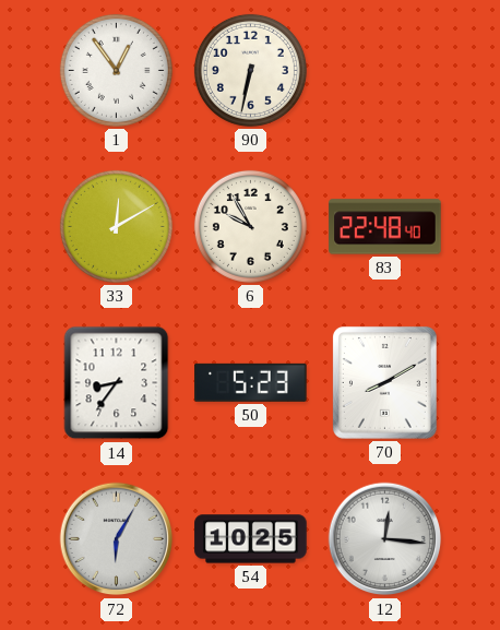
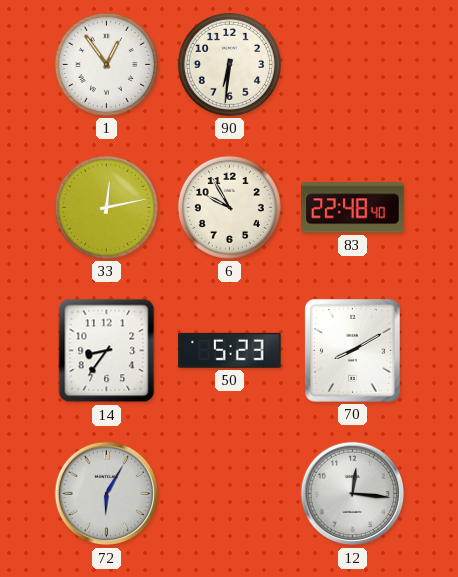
90: 6:32 -> 6:31 (229, 64)
33: 12:10 -> 12:13 (106, 207)
54: 10:25 -> none (251, 539)
